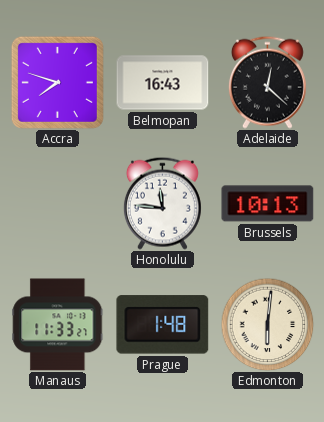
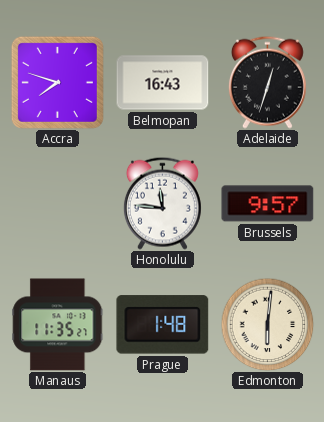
Adelaide: 12:22 -> 12:33 (267, 82)
Brussels: 10:13 -> 9:57 (268, 204)
Manaus: 11:33 -> 11:35 (58, 325)
